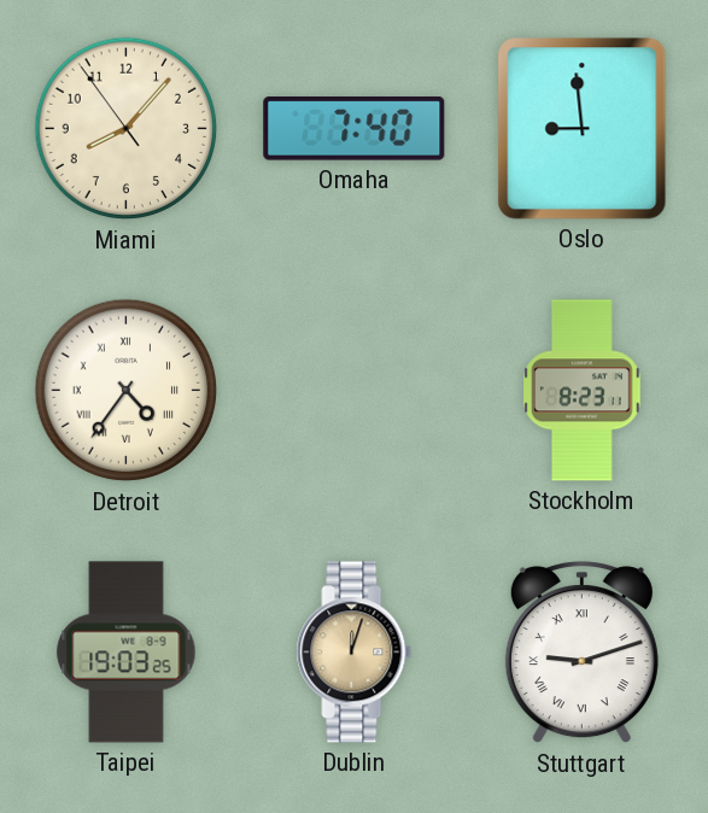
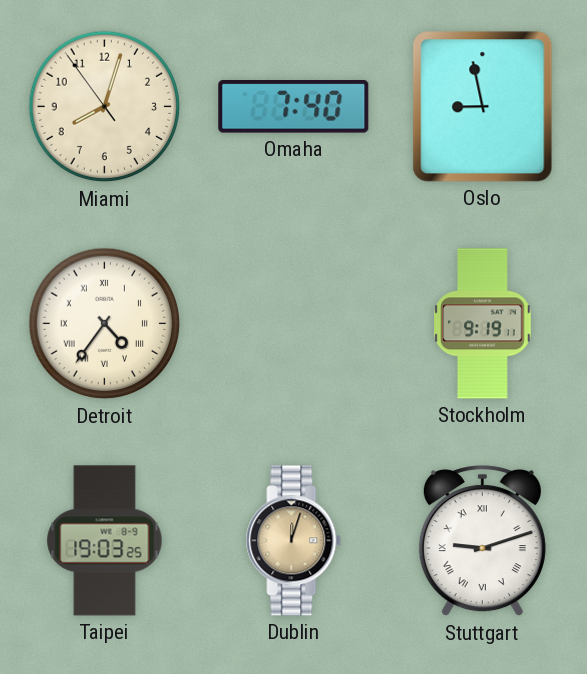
Miami: 8:06 -> 8:02 (105, 107)
Oslo: 8:59 -> 8:58 (483, 107)
Stockholm: 8:23 -> 9:19 (483, 324)
